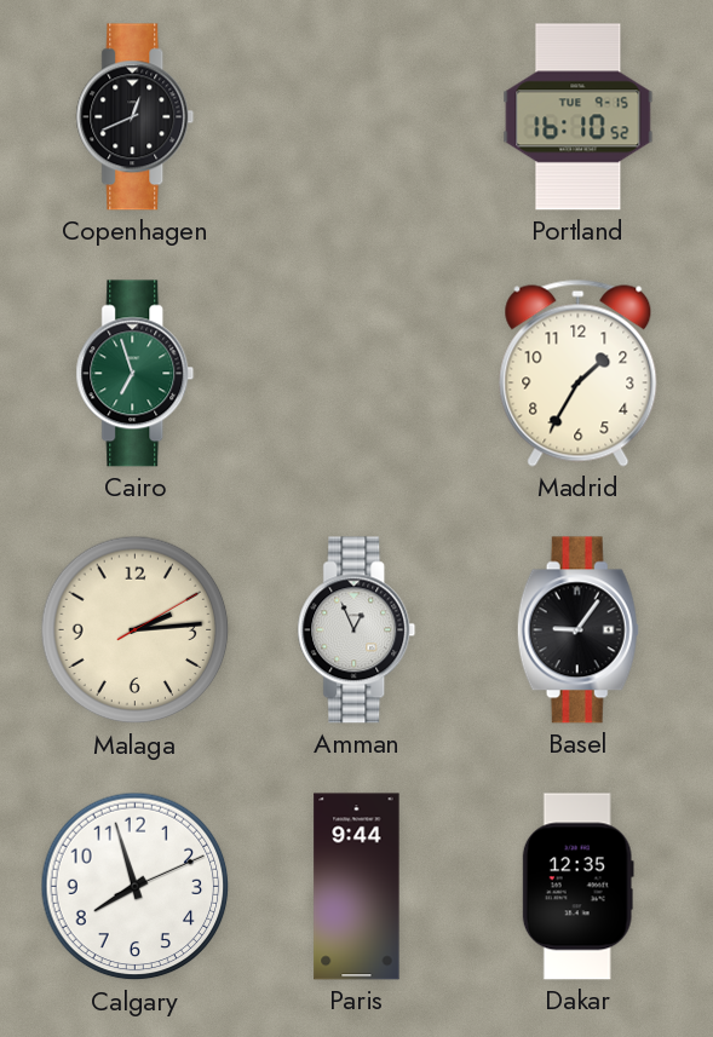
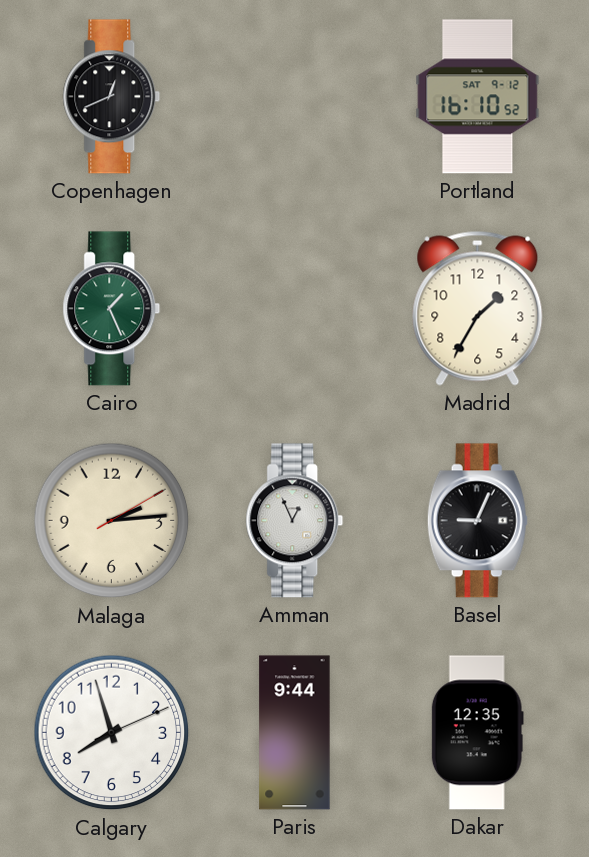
Portland date: TUE 9-15 -> SAT 9-12 (478, 97)
Cairo: 6:57 -> 1:26 (112, 309)
Basel: 9:06 -> 9:04 (477, 521)
